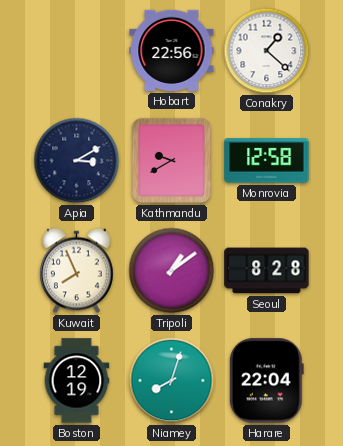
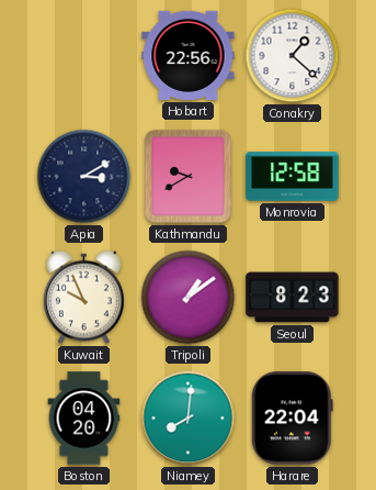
Kuwait: 7:56 -> 9:56 (84, 298)
Seoul: 8:28 -> 8:23 (293, 298)
Boston: 12:19 -> 04:20 (84, 419)
Niamey: 8:03 -> 8:01 (189, 419)
